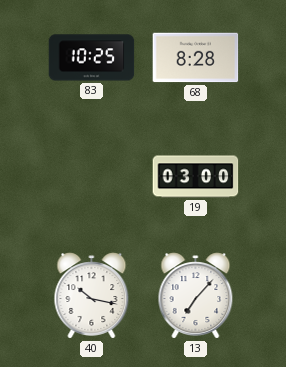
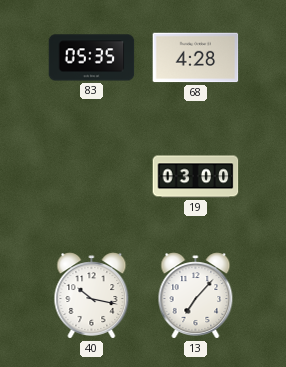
83: 10:25 -> 05:35 (92, 58)
68: 8:28 -> 4:28 (196, 58)
